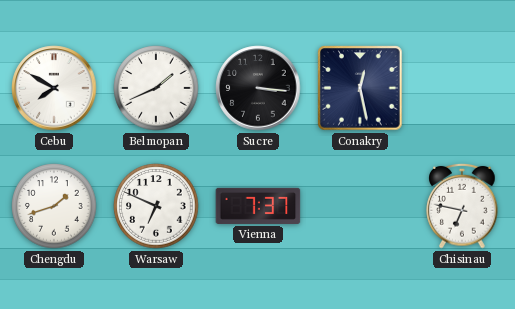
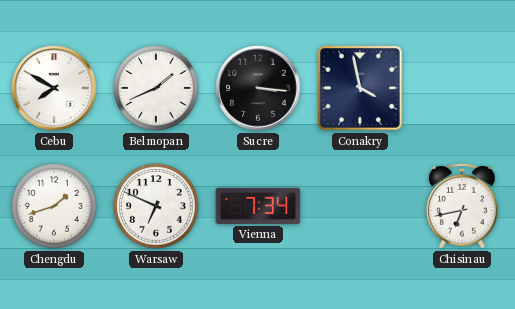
Conakry: 12:28 -> 3:58 (360, 88)
Vienna: 7:37 -> 7:34 (258, 206)
Chisinau: 6:47 -> 6:43 (462, 206)
